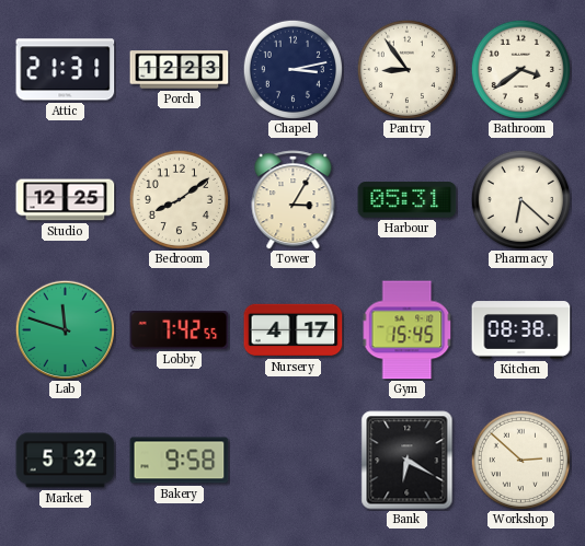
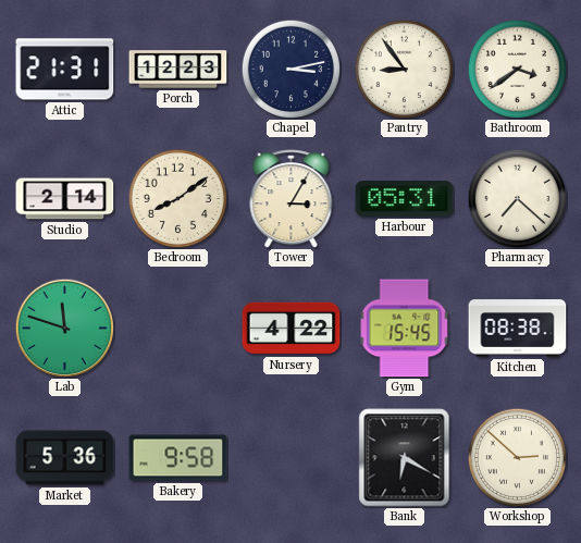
Studio: 12:25 -> 2:14 (65, 199)
Pharmacy: 6:22 -> 7:22 (517, 198)
Lobby: 7:42 -> none (180, 329)
Nursery: 4:17 -> 4:22 (292, 329)
Market: 5:32 -> 5:36 (65, 458)
